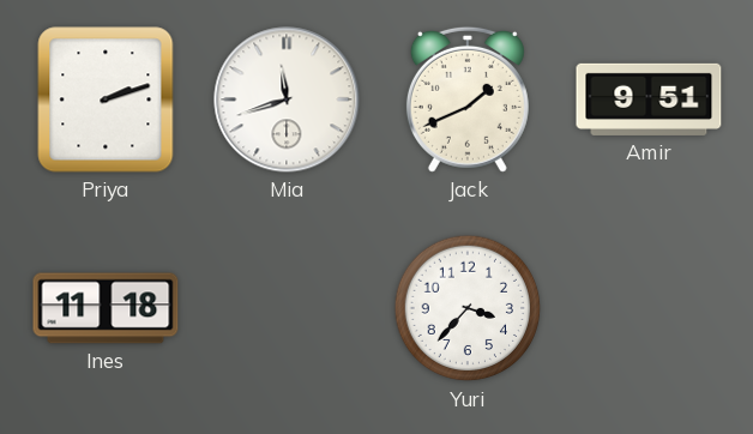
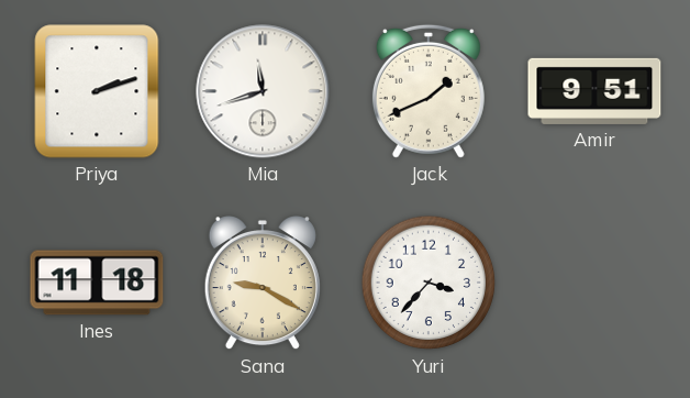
Sana: none -> 9:20 (263, 284)
